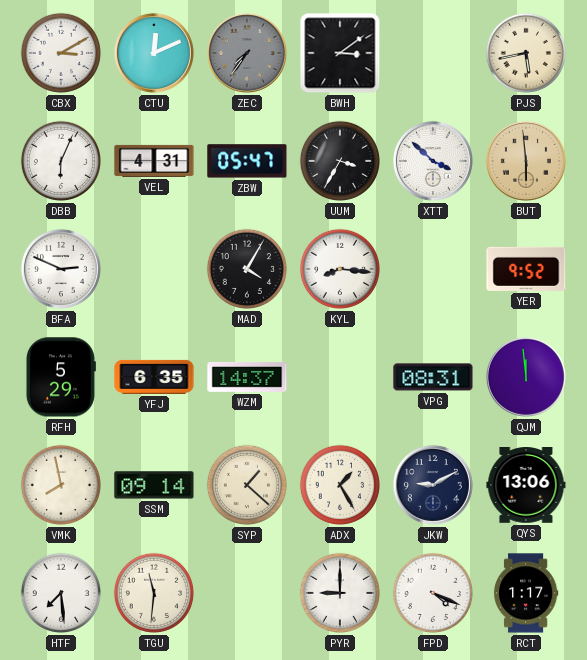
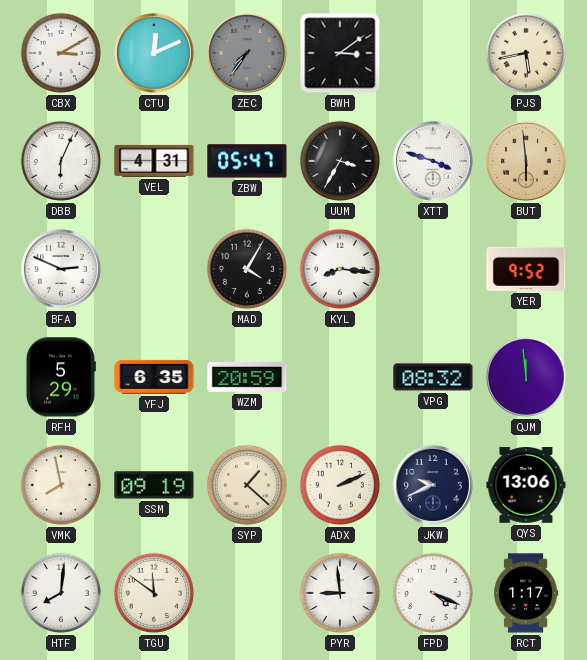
XTT: 3:52 -> 3:48 (433, 161)
WZM: 14:37 -> 20:59 (247, 377)
VPG: 08:31 -> 08:32 (433, 377)
SSM: 09:14 -> 09:19 (154, 485)
ADX: 1:25 -> 2:11 (340, 485)
JKW: 9:10 -> 9:41 (433, 485)
HTF: 7:29 -> 8:01 (61, 593)
TGU: 11:31 -> 11:51 (154, 593)
PYR: 9:00 -> 8:59 (340, 593)
